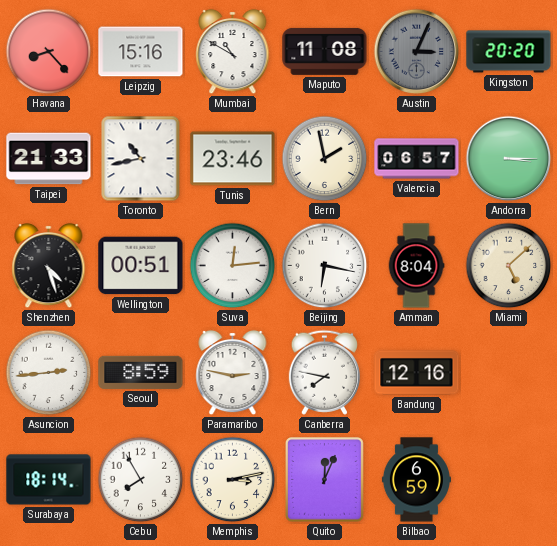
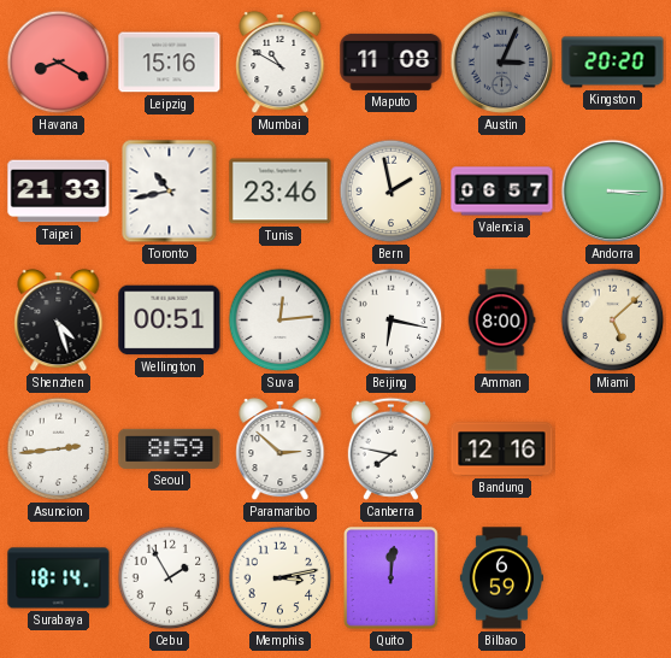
Havana: 8:23 -> 8:20 (59, 63)
Amman: 8:04 -> 8:00 (501, 321)
Paramaribo: 2:47 -> 2:52 (281, 450)
Cebu: 7:55 -> 1:55 (170, 578)
Quito: 12:04 -> 12:01 (392, 578)
